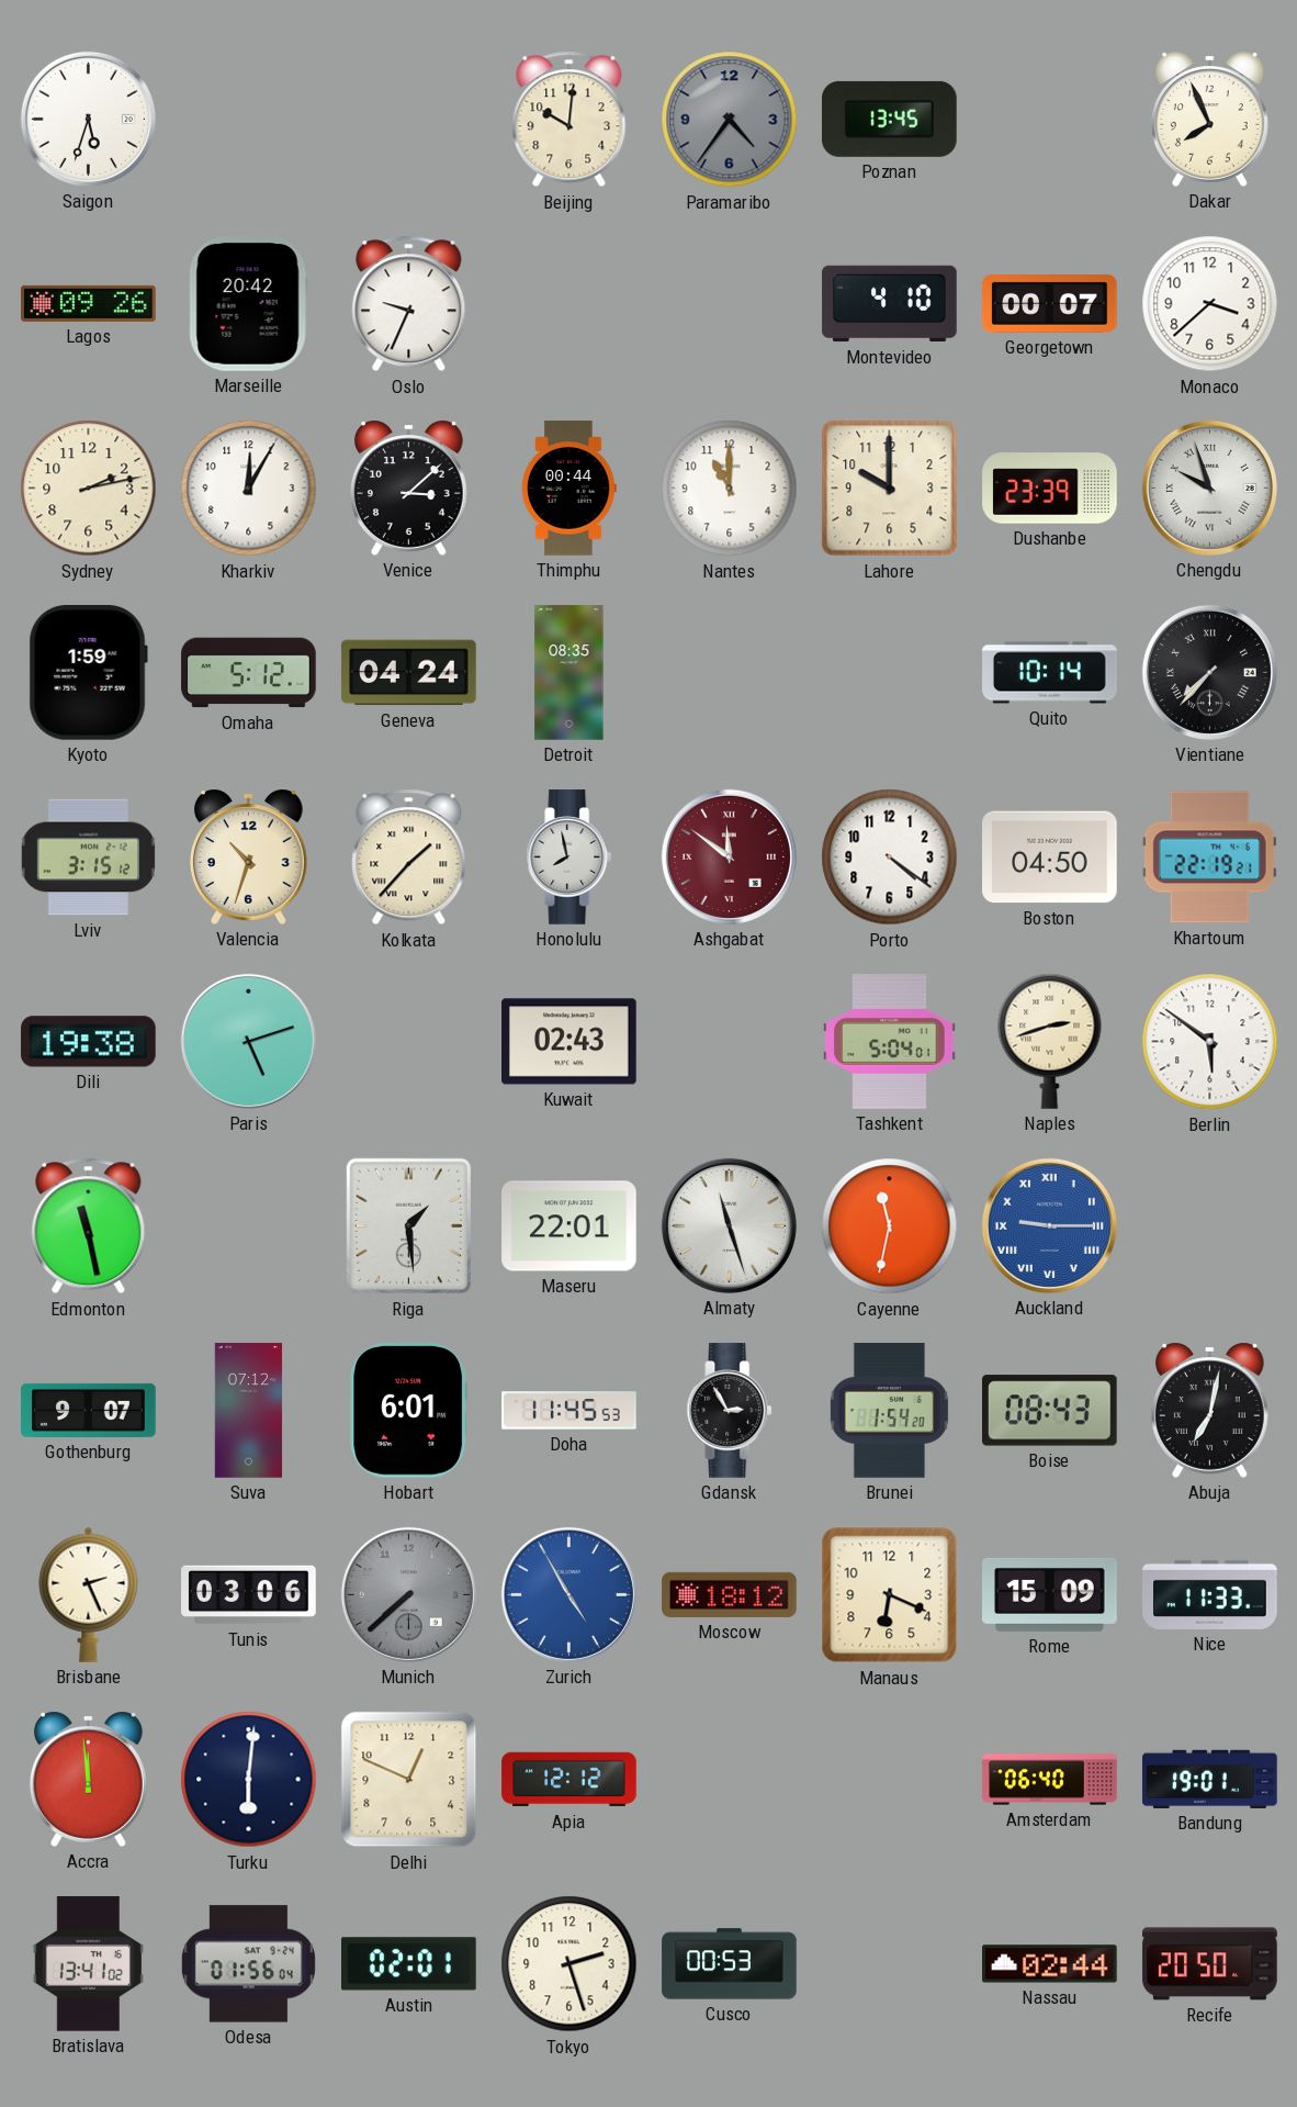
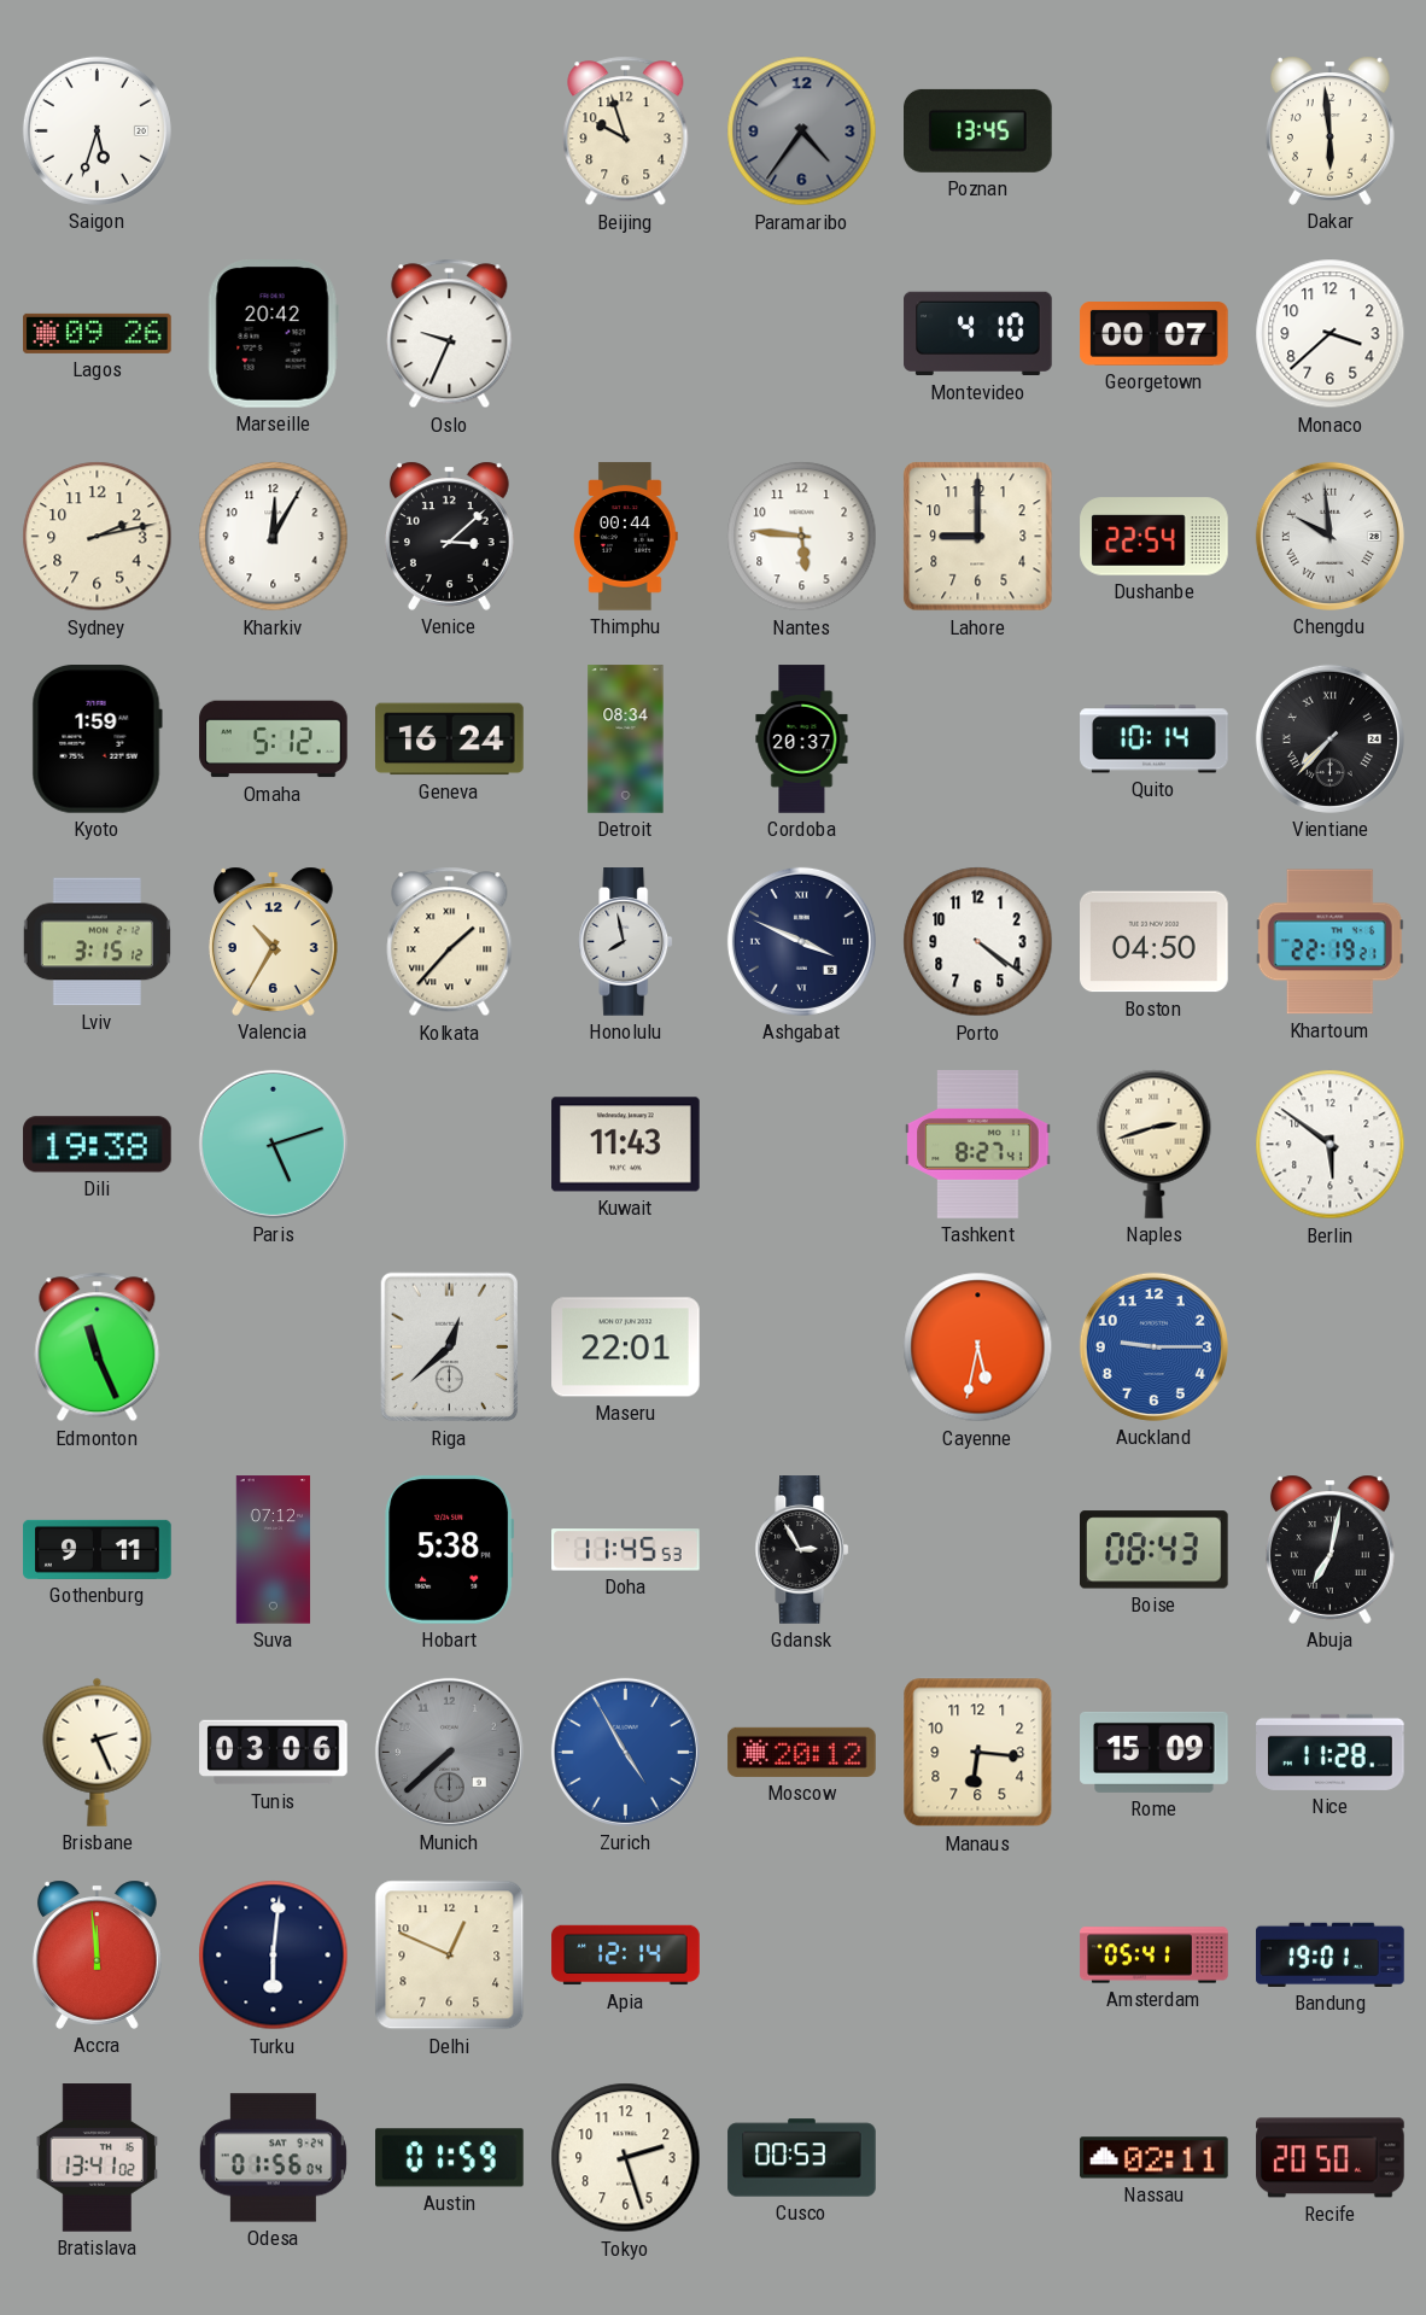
Beijing: 10:01 -> 9:57 (626, 131)
Dakar: 7:56 -> 5:59 (1329, 130)
Nantes: 11:00 -> 5:46 (802, 537)
Lahore: 10:00 -> 9:00 (978, 537)
Dushanbe: 23:39 -> 22:54 (1155, 537)
Chengdu: 9:57 -> 9:59 (1329, 536)
Geneva: 04:24 -> 16:24 (450, 739)
Detroit: 08:35 -> 08:34 (626, 739)
Cordoba: none -> 20:37 (802, 739)
Valencia: 10:33 -> 10:35 (273, 941)
Ashgabat: 11:51 -> 3:49 (801, 941)
Ashgabat dial: burgundy -> navy (801, 941)
Kuwait: 02:43 -> 11:43 (626, 1145)
Tashkent: 5:04 -> 8:27 (978, 1145)
Edmonton: 11:28 -> 11:26 (98, 1348)
Riga: 1:29 -> 12:38 (450, 1348)
Almaty: 11:27 -> none (729, 1225)
Cayenne: 11:32 -> 5:32 (978, 1348)
Auckland numerals: Roman -> Arabic (1153, 1346)
Gothenburg: 9:07 -> 9:11 (98, 1549)
Hobart: 6:01 -> 5:38 (450, 1550)
Brunei: 1:54 -> none (889, 1411)
Moscow: 18:12 -> 20:12 (802, 1752)
Manaus: 6:19 -> 6:16 (978, 1753)
Nice: 11:33 -> 11:28 (1331, 1752)
Apia: 12:12 -> 12:14 (626, 1956)
Amsterdam: 06:40 -> 05:41 (1155, 1956)
Austin: 02:01 -> 01:59 (450, 2158)
Nassau: 02:44 -> 02:11 (1155, 2158)
